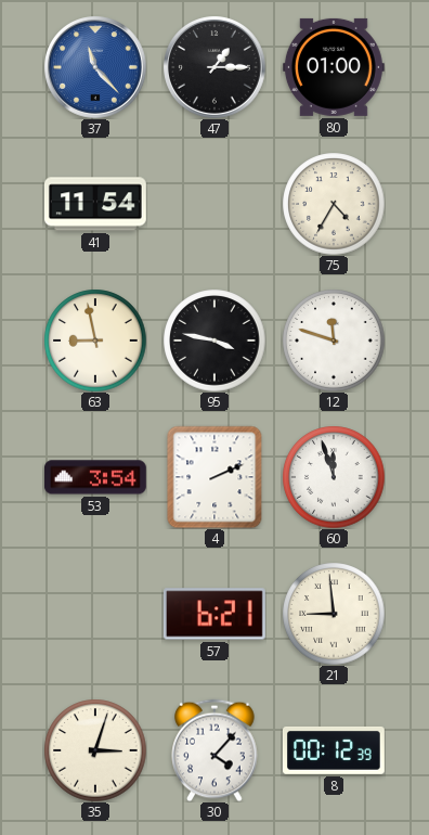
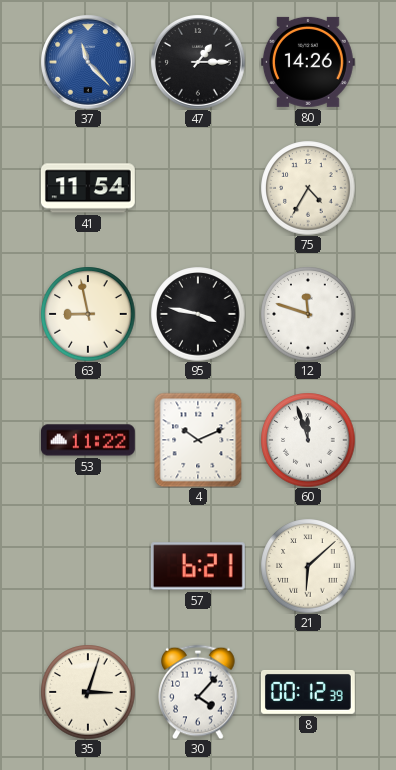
80: 01:00 -> 14:26 (308, 62)
53: 3:54 -> 11:22 (88, 440)
4: 2:11 -> 10:11 (198, 440)
21: 8:59 -> 6:08 (308, 566)
